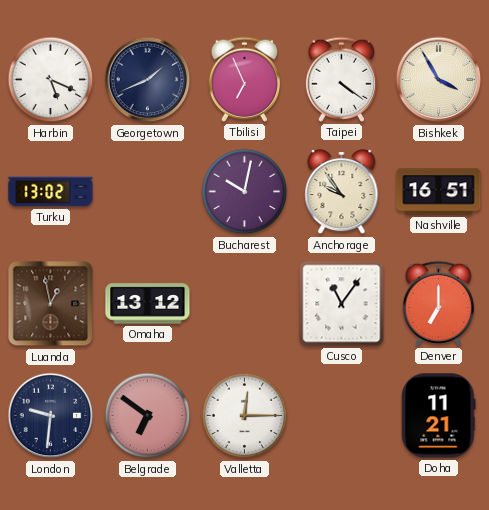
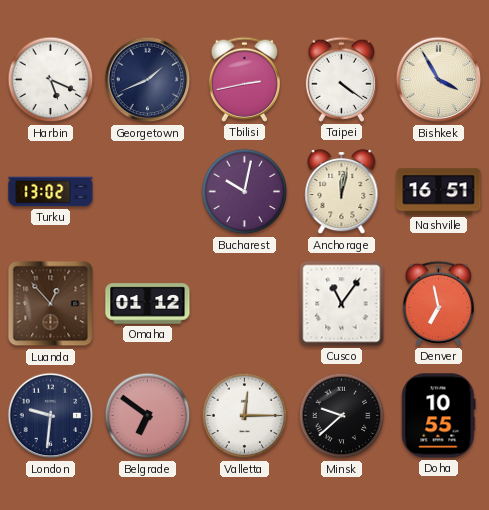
Tbilisi: 6:56 -> 2:43 (244, 79)
Anchorage: 9:54 -> 12:02 (342, 192)
Luanda: 12:58 -> 12:53 (51, 304)
Omaha: 13:12 -> 01:12 (148, 304)
Denver: 7:00 -> 6:58 (438, 303)
Minsk: none -> 9:38 (342, 416)
Doha: 11:21 -> 10:55 (439, 416)
